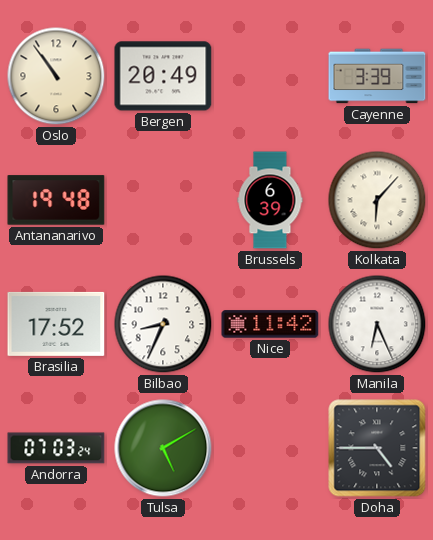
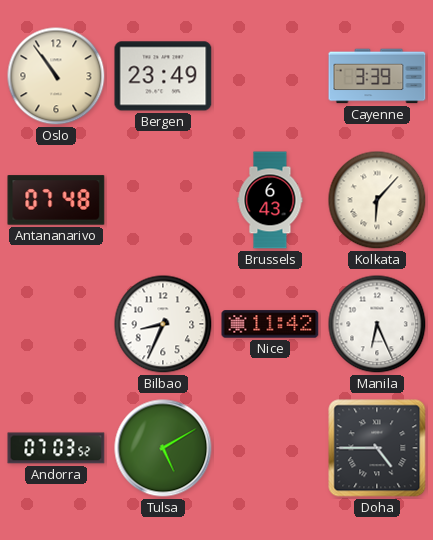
Bergen: 20:49 -> 23:49 (163, 76)
Antananarivo: 19:48 -> 07:48 (56, 200)
Brussels: 6:39 -> 6:43 (270, 200)
Brasilia: 17:52 -> none (56, 324)
Andorra: 07:03:24 -> 07:03:52 (56, 448)
